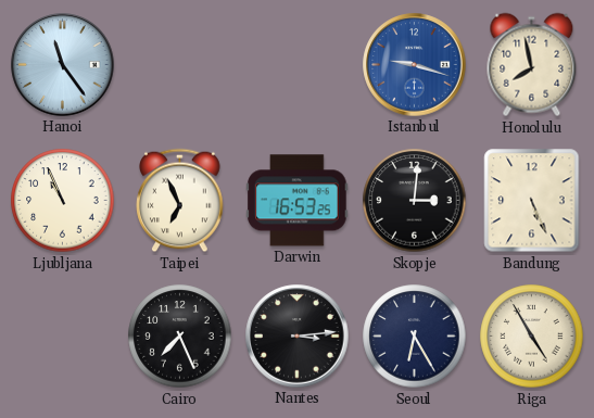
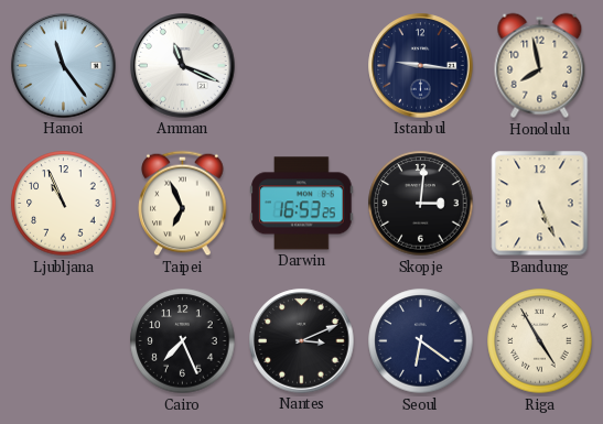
Amman: none -> 11:19 (183, 66)
Istanbul: 9:18 -> 9:16 (421, 66)
Istanbul dial: blue -> navy (421, 66)
Nantes: 3:14 -> 3:11 (302, 341)
Seoul: 6:25 -> 6:21 (421, 341)
